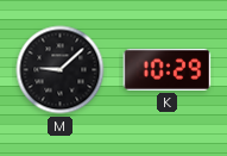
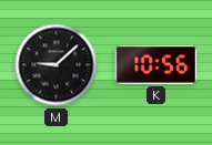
K: 10:29 -> 10:56 (157, 64)
